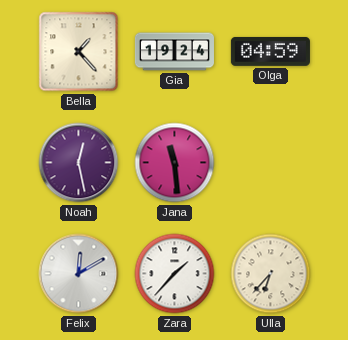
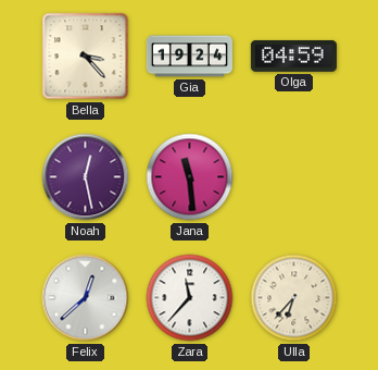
Bella: 1:23 -> 3:23 (86, 57)
Felix: 12:10 -> 12:38 (86, 298)
Zara: 1:37 -> 11:37 (190, 298)
